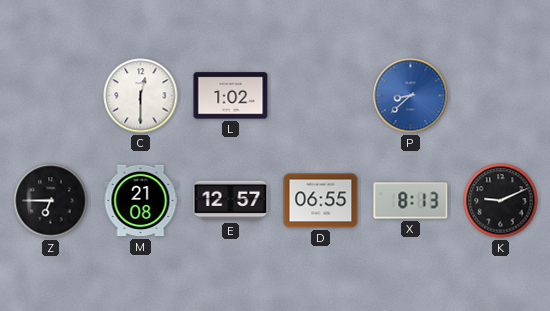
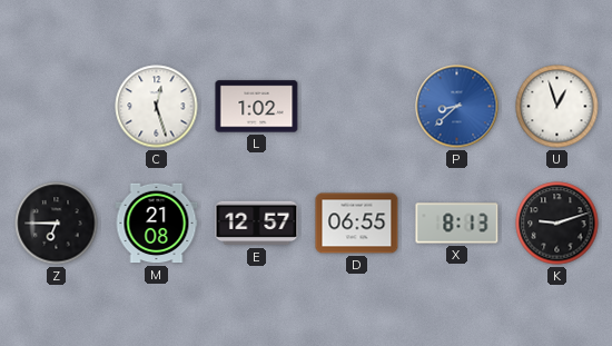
C: 12:30 -> 12:27 (157, 107)
U: none -> 12:57 (557, 107)
K: 9:11 -> 9:12 (557, 224)
